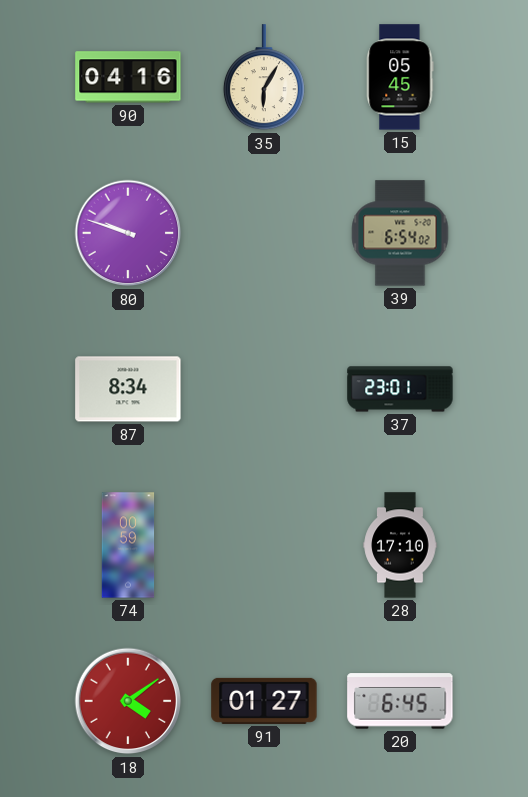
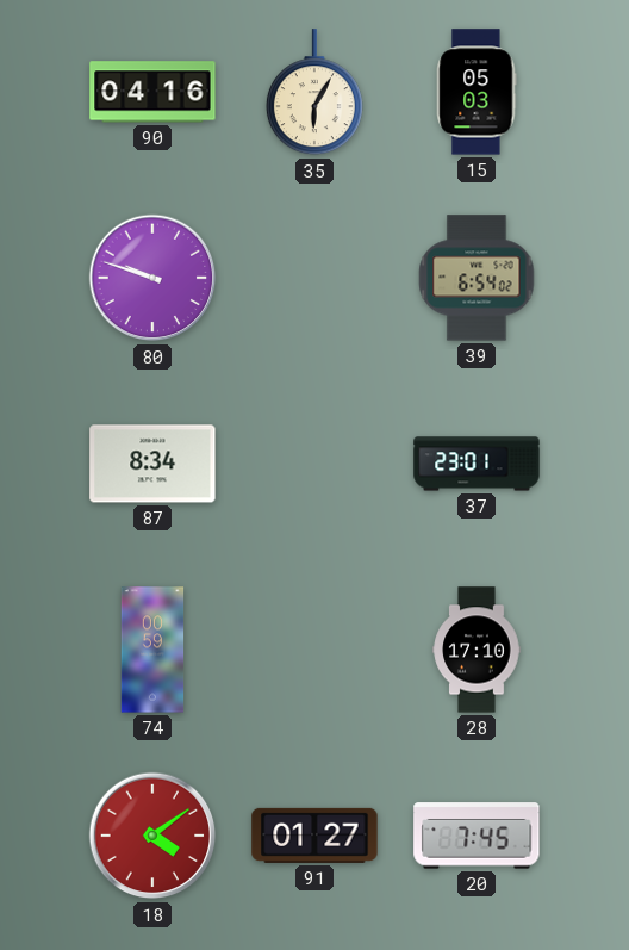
15: 05:45 -> 05:03 (477, 92)
20: 6:45 -> 7:45 (477, 836)
